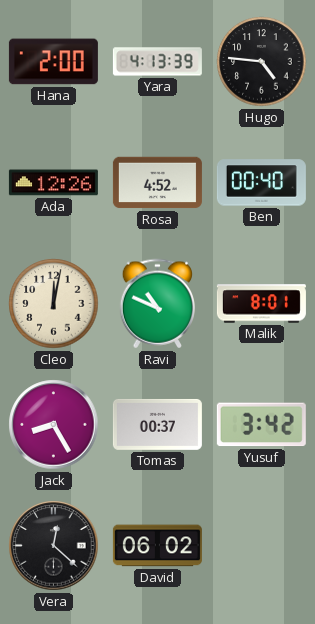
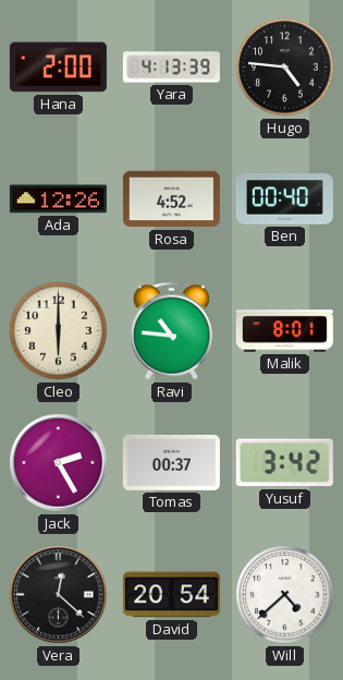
Cleo: 12:02 -> 6:00 (59, 331)
Ravi: 10:49 -> 10:46 (171, 331)
Jack: 8:25 -> 2:25 (59, 463)
David: 06:02 -> 20:54 (171, 595)
Will: none -> 4:38 (285, 595)
